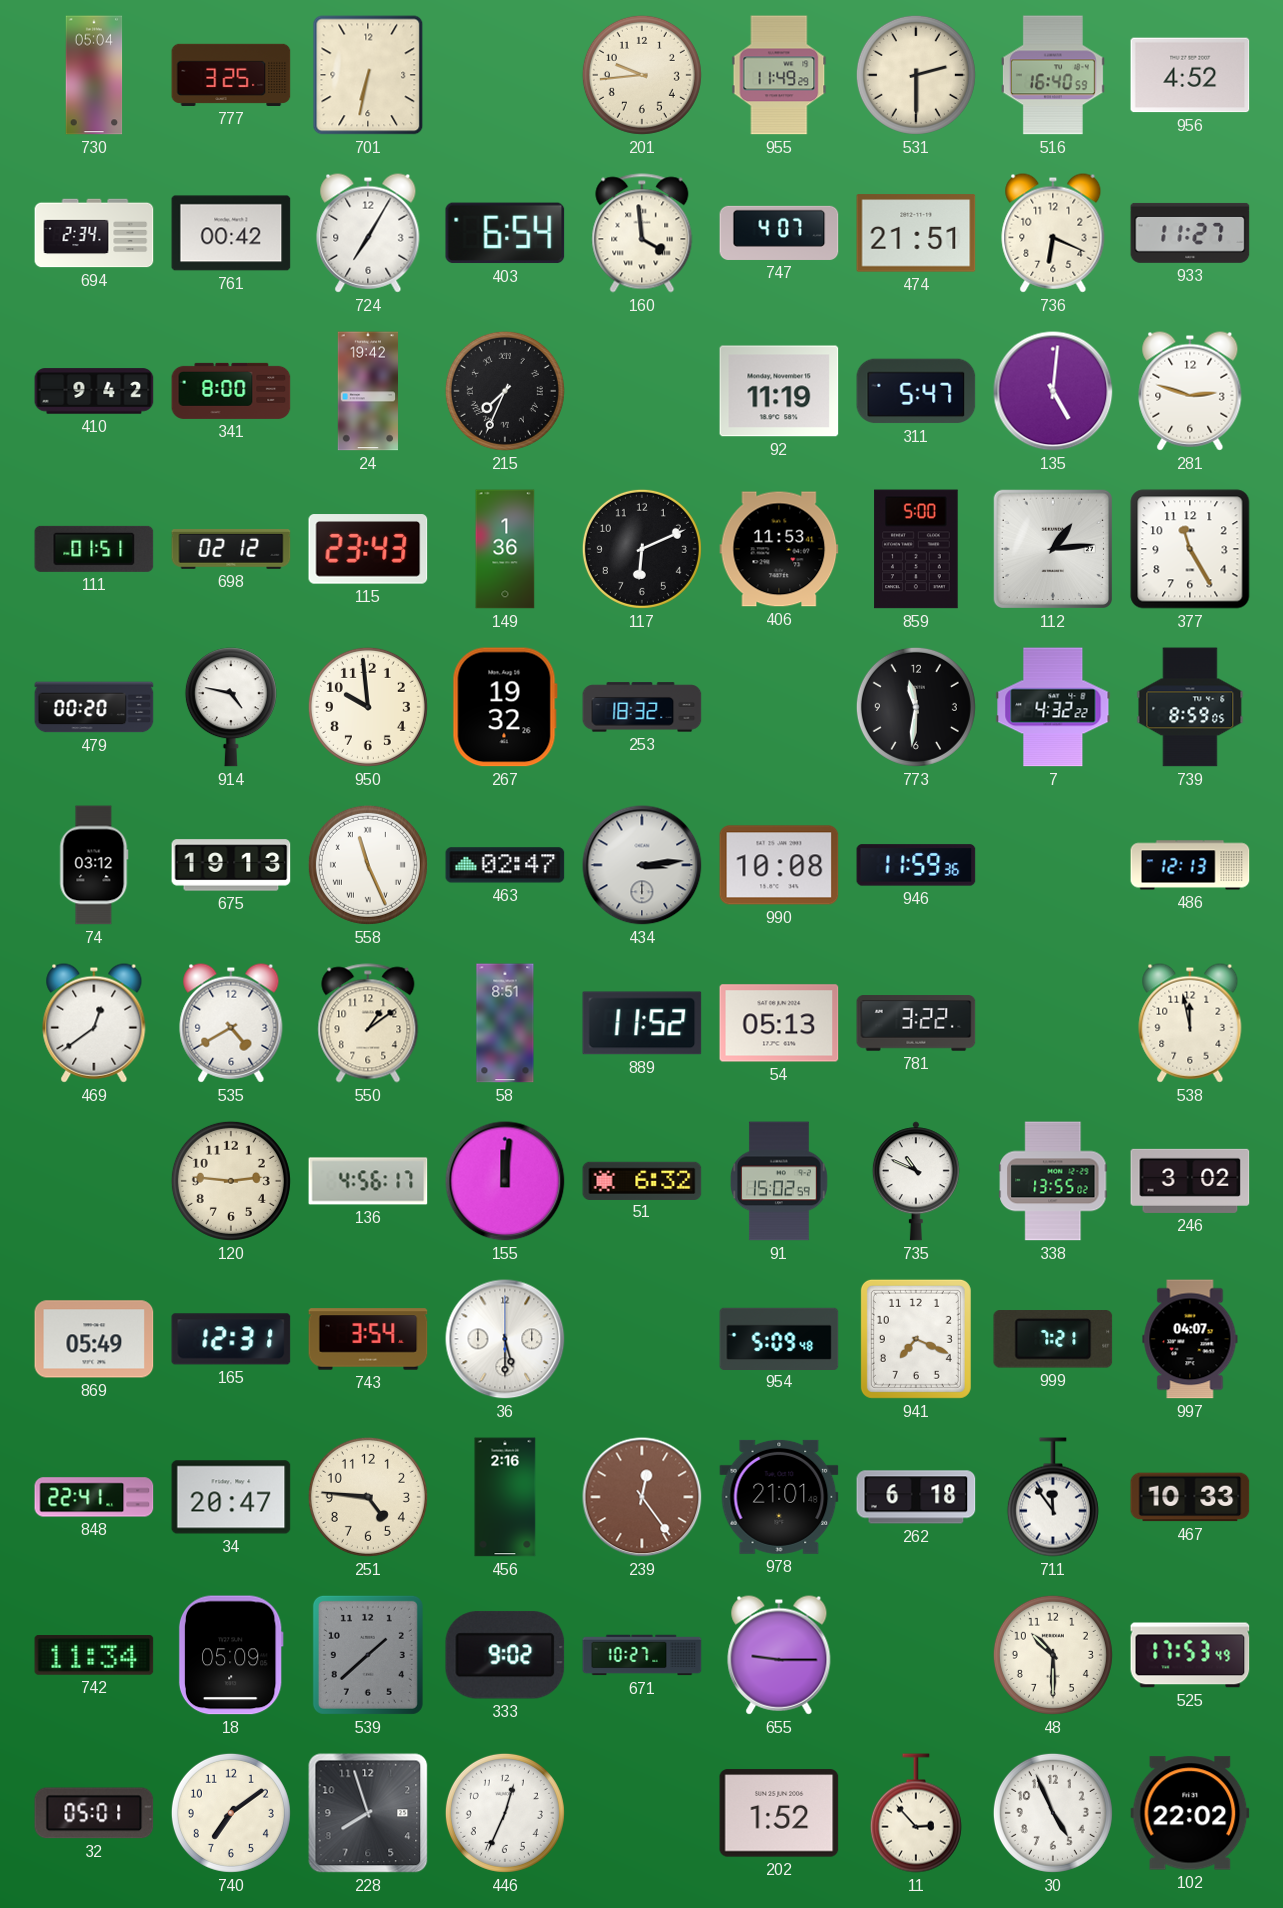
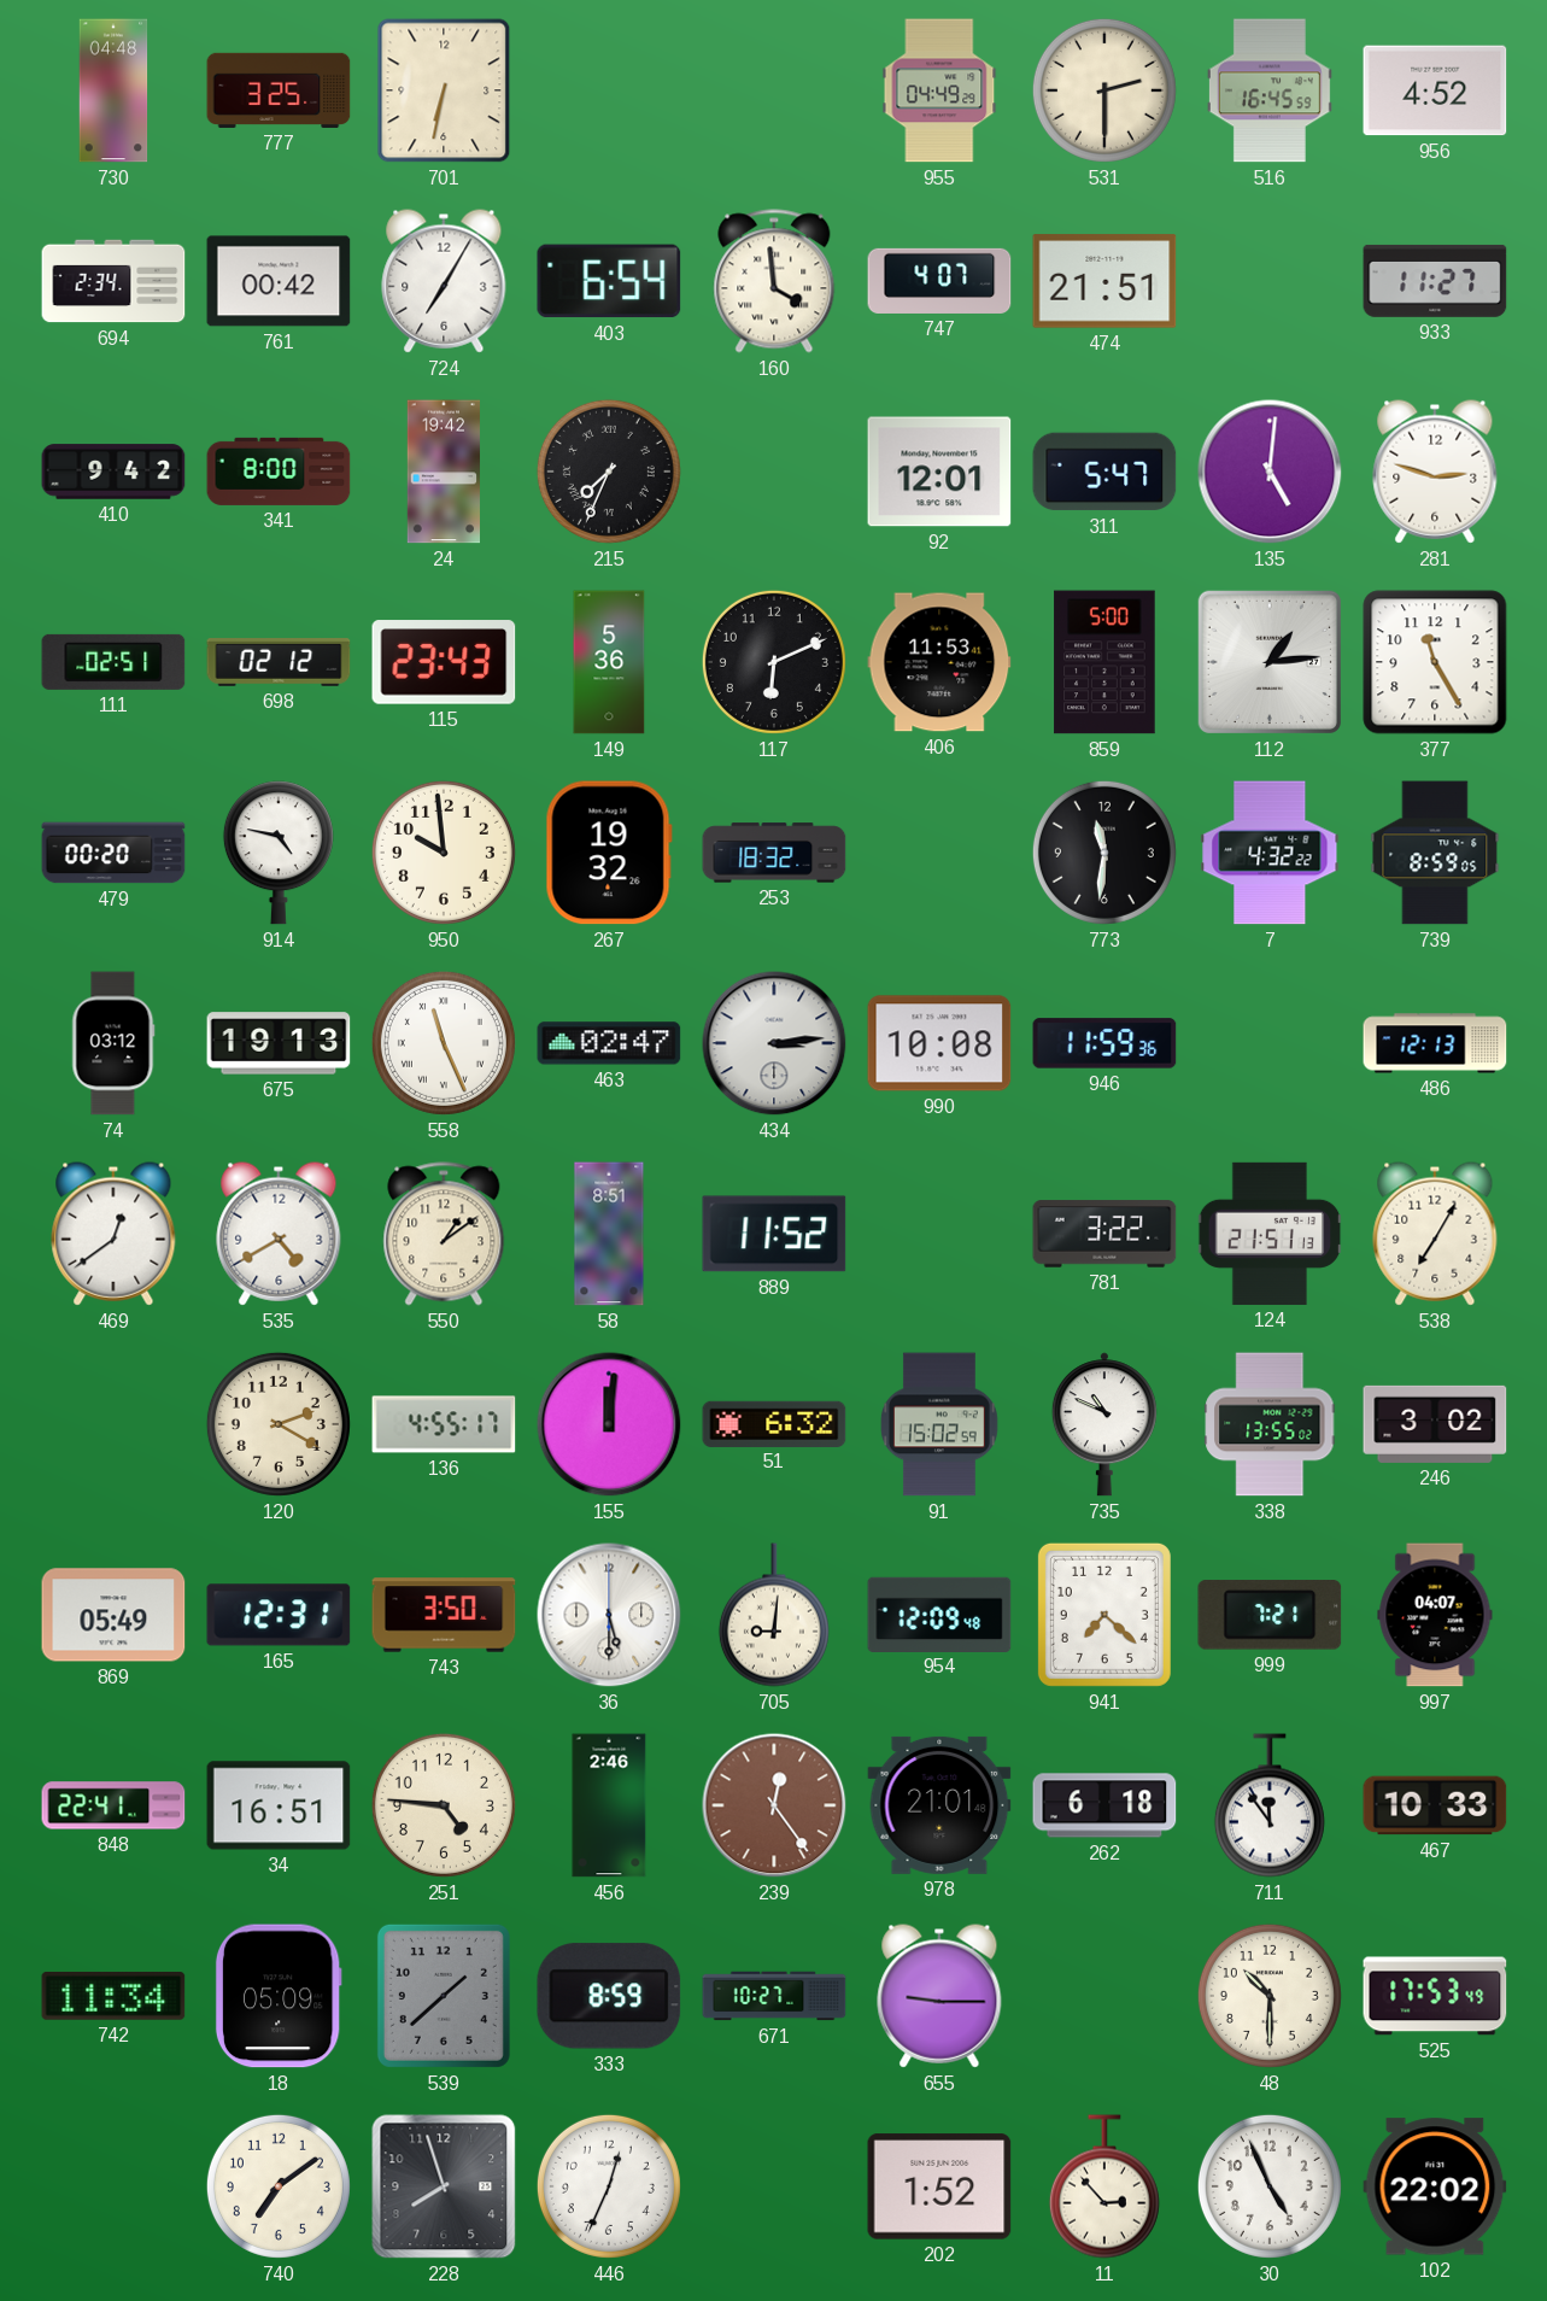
730: 05:04 -> 04:48 (113, 90)
201: 9:44 -> none (642, 75)
955: 11:49 -> 04:49 (939, 90)
516: 16:40 -> 16:45 (1270, 90)
736: 6:19 -> none (1053, 233)
92: 11:19 -> 12:01 (939, 472)
111: 01:51 -> 02:51 (113, 662)
149: 1:36 -> 5:36 (609, 662)
54: 05:13 -> none (779, 1023)
124: none -> 21:51 (1270, 1234)
538: 11:58 -> 7:05 (1435, 1234)
120: 2:46 -> 2:20 (279, 1424)
136: 4:56 -> 4:55 (444, 1424)
743: 3:54 -> 3:50 (444, 1615)
705: none -> 9:01 (774, 1615)
954: 5:09 -> 12:09 (939, 1614)
941: 7:19 -> 7:22 (1104, 1615)
34: 20:47 -> 16:51 (279, 1805)
456: 2:16 -> 2:46 (609, 1805)
333: 9:02 -> 8:59 (609, 1996)
32: 05:01 -> none (94, 1813)
